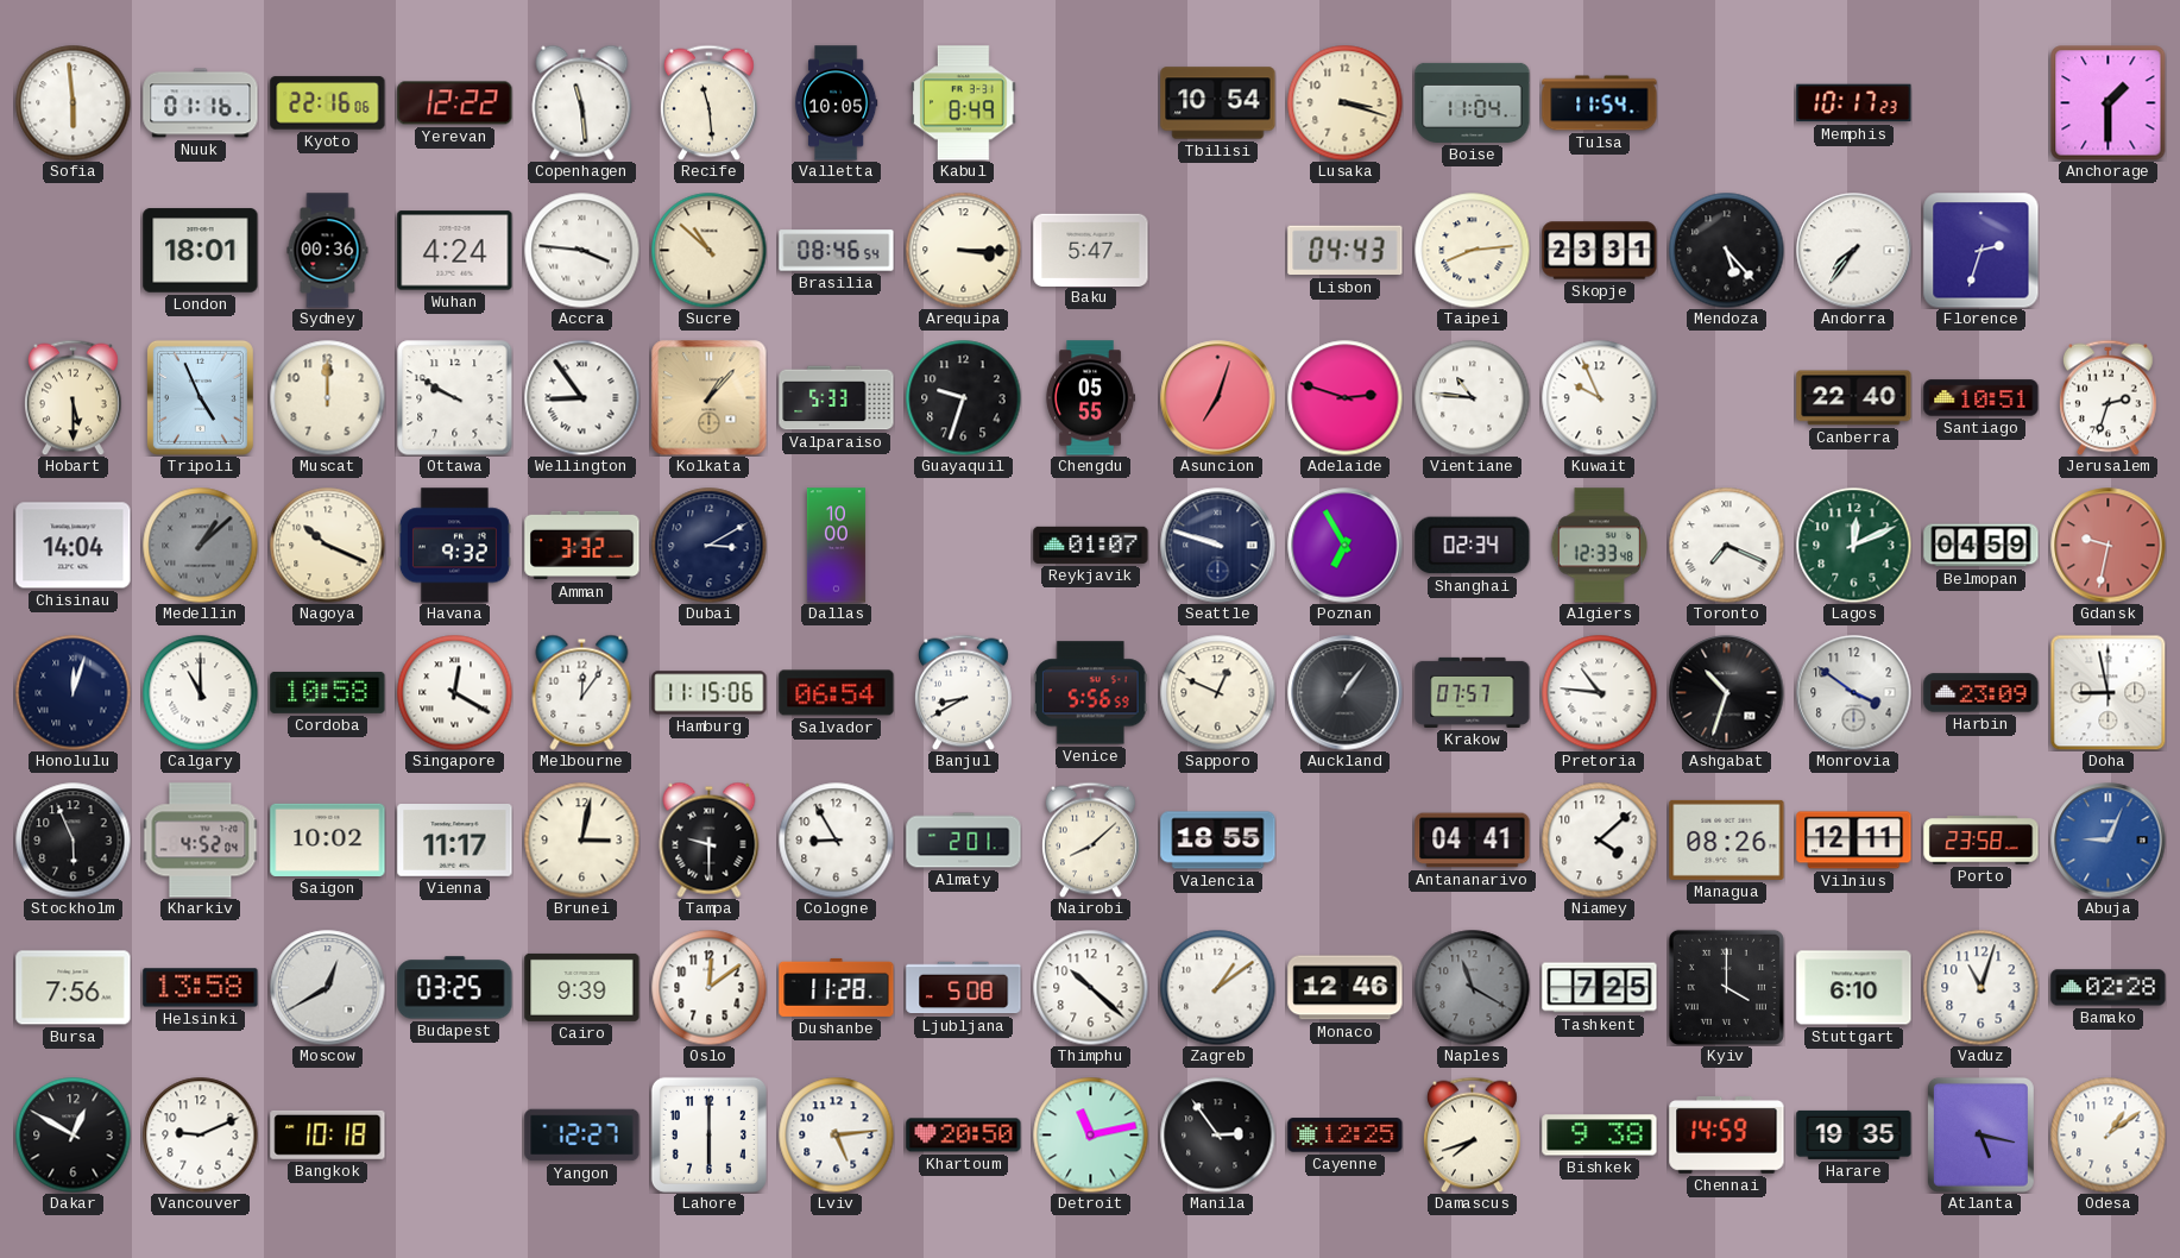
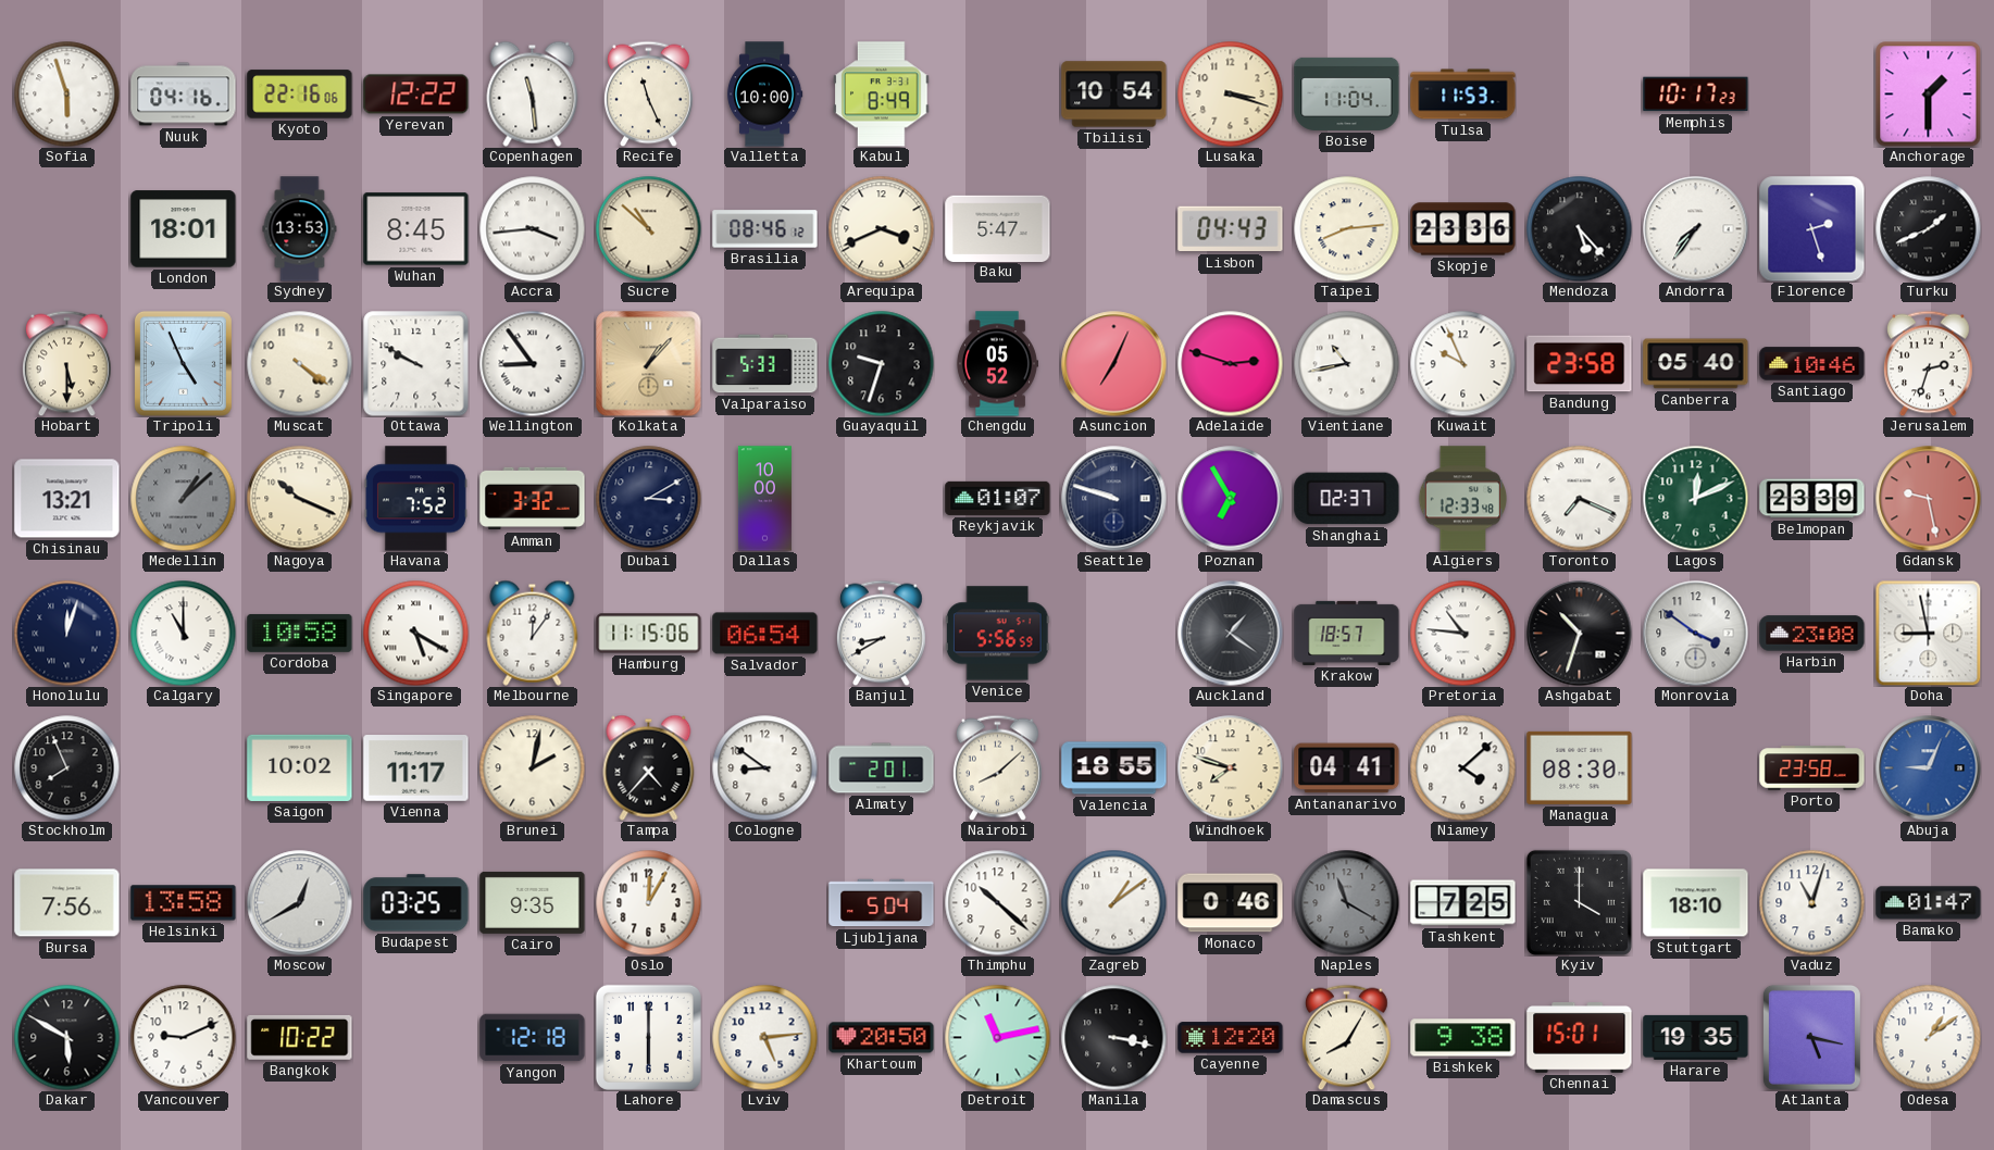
Sofia: 5:59 -> 5:57 (66, 93)
Nuuk: 01:16 -> 04:16 (184, 95)
Recife: 11:29 -> 11:26 (649, 93)
Valletta: 10:05 -> 10:00 (764, 95)
Tulsa: 11:54 -> 11:53 (1463, 95)
Sydney: 00:36 -> 13:53 (300, 229)
Wuhan: 4:24 -> 8:45 (416, 229)
Accra: 3:46 -> 3:44 (532, 228)
Brasilia: 08:46:54 -> 08:46:12 (765, 229)
Arequipa: 3:15 -> 3:41 (881, 228)
Skopje: 23:31 -> 23:36 (1463, 229)
Florence: 2:33 -> 2:27 (1812, 229)
Turku: none -> 1:41 (1928, 228)
Muscat: 12:00 -> 4:21 (299, 363)
Chengdu: 05:55 -> 05:52 (996, 364)
Asuncion: 7:03 -> 7:04 (1114, 364)
Vientiane: 10:46 -> 10:43 (1346, 363)
Bandung: none -> 23:58 (1580, 364)
Canberra: 22:40 -> 05:40 (1696, 364)
Santiago: 10:51 -> 10:46 (1812, 364)
Chisinau: 14:04 -> 13:21 (67, 499)
Havana: 9:32 -> 7:52 (415, 499)
Shanghai: 02:34 -> 02:37 (1347, 499)
Belmopan: 04:59 -> 23:39 (1812, 499)
Gdansk: 9:32 -> 9:28 (1929, 499)
Singapore: 12:20 -> 5:20 (415, 633)
Sapporo: 12:49 -> none (1217, 692)
Auckland: 1:06 -> 1:21 (1231, 634)
Krakow: 07:57 -> 18:57 (1347, 633)
Harbin: 23:09 -> 23:08 (1812, 634)
Stockholm: 5:56 -> 7:56 (66, 767)
Kharkiv: 4:52 -> none (200, 841)
Brunei: 3:02 -> 2:02 (532, 767)
Tampa: 9:30 -> 4:37 (649, 767)
Cologne: 8:55 -> 8:51 (764, 767)
Windhoek: none -> 7:48 (1230, 767)
Managua: 08:26 -> 08:30 (1580, 767)
Vilnius: 12:11 -> none (1854, 841)
Cairo: 9:39 -> 9:35 (533, 902)
Oslo: 12:09 -> 12:05 (648, 902)
Dushanbe: 11:28 -> none (837, 987)
Ljubljana: 5:08 -> 5:04 (882, 903)
Monaco: 12:46 -> 0:46 (1231, 903)
Stuttgart: 6:10 -> 18:10 (1696, 903)
Bamako: 02:28 -> 01:47 (1929, 903)
Dakar: 12:50 -> 5:50 (66, 1037)
Bangkok: 10:18 -> 10:22 (300, 1037)
Yangon: 12:27 -> 12:18 (533, 1038)
Manila: 2:54 -> 3:17 (1113, 1037)
Cayenne: 12:25 -> 12:20 (1231, 1038)
Damascus: 7:42 -> 8:05 (1347, 1037)
Chennai: 14:59 -> 15:01 (1580, 1038)
